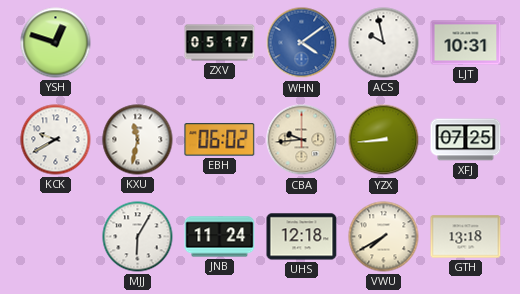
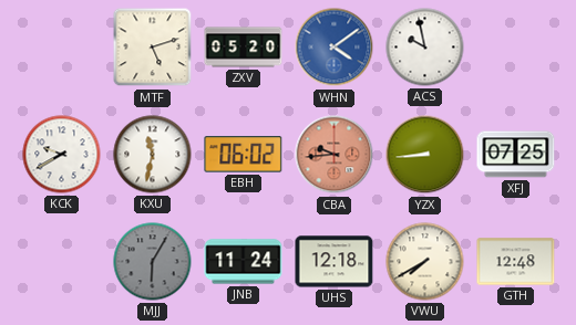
YSH: 12:48 -> none (56, 43)
MTF: none -> 5:12 (153, 48)
ZXV: 05:17 -> 05:20 (244, 48)
LJT: 10:31 -> none (466, 43)
CBA dial: cream -> salmon (335, 155)
MJJ dial: white -> grey (153, 262)
GTH: 13:18 -> 12:48 (516, 262)
